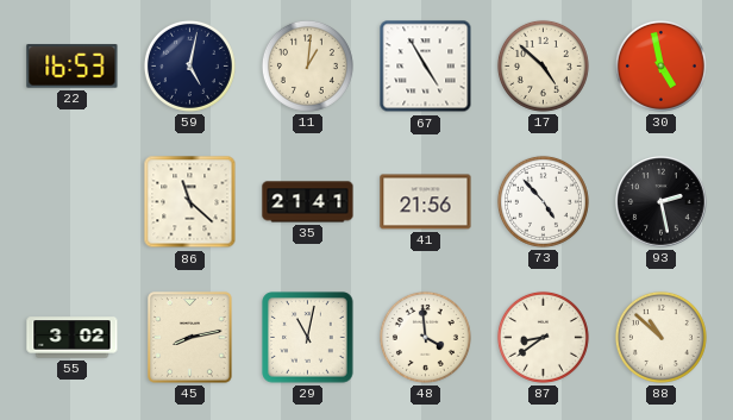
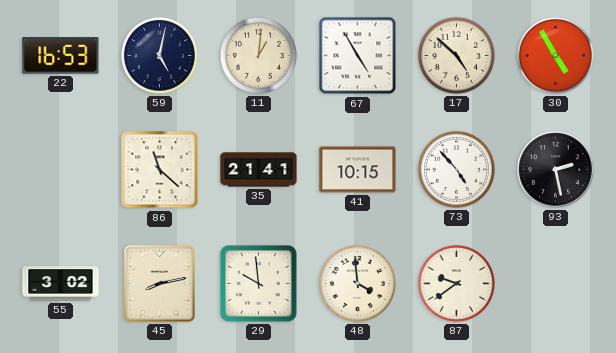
30: 4:58 -> 4:55 (555, 55)
41: 21:56 -> 10:15 (358, 170)
29: 11:02 -> 9:59 (259, 284)
87: 8:39 -> 9:39 (456, 283)
88: 10:52 -> none (660, 337)
